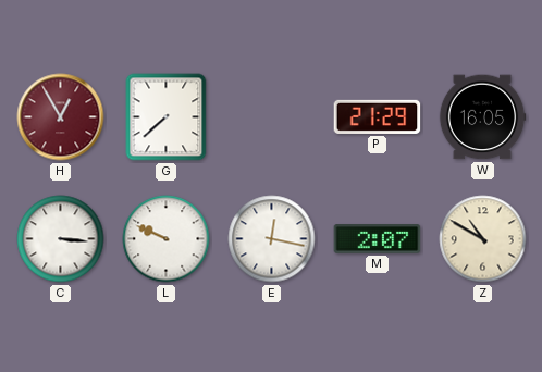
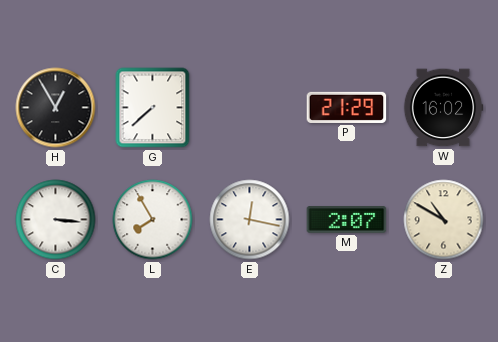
H dial: burgundy -> black (56, 108)
W: 16:05 -> 16:02 (443, 108)
L: 9:49 -> 7:55 (153, 220)
